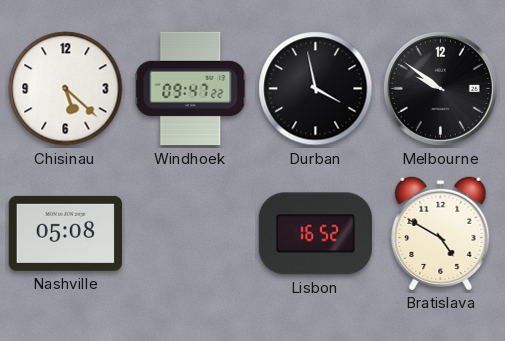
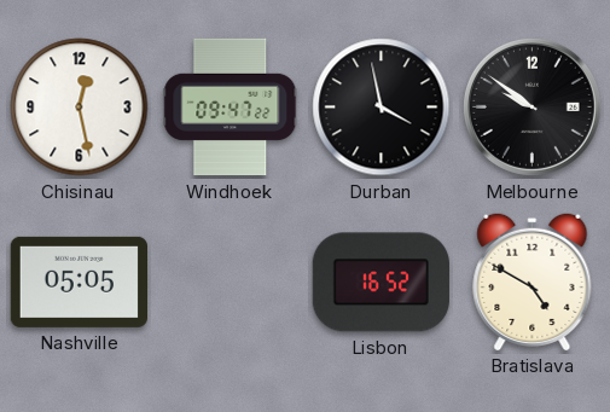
Chisinau: 5:22 -> 12:28 (80, 108)
Nashville: 05:08 -> 05:05 (79, 282)
